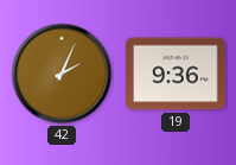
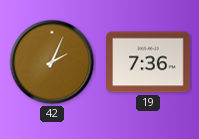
19: 9:36 -> 7:36 (148, 62)
